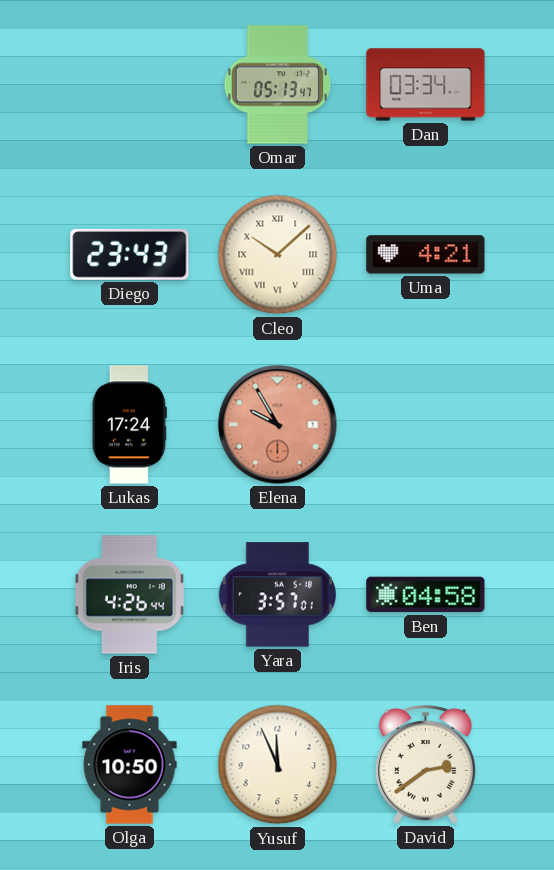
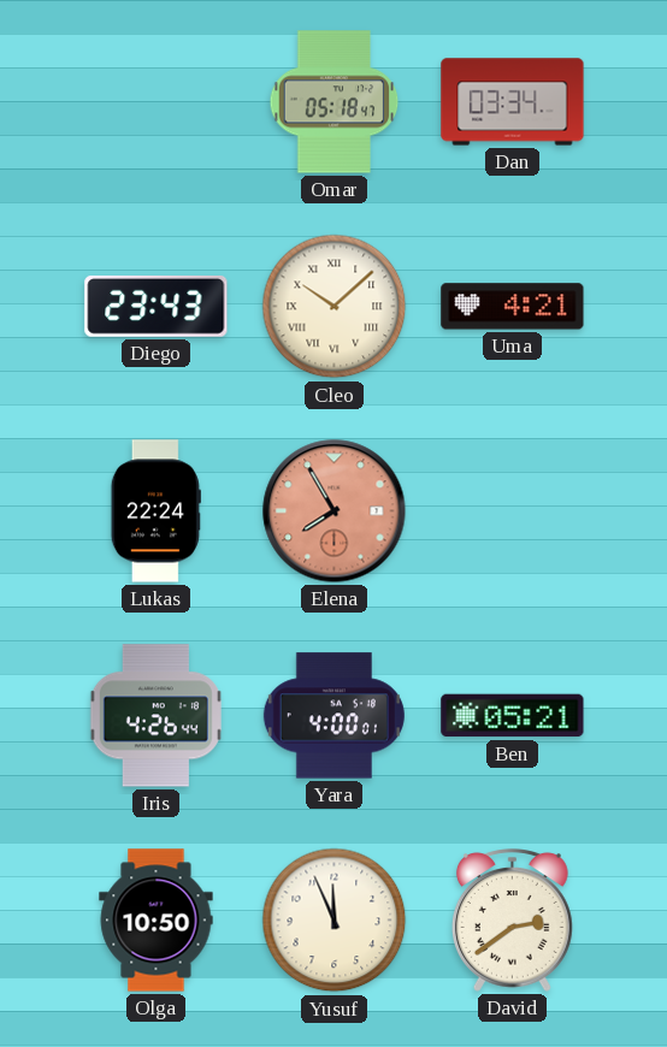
Omar: 05:13 -> 05:18 (335, 102)
Lukas: 17:24 -> 22:24 (155, 511)
Elena: 9:55 -> 7:55 (335, 511)
Yara: 3:57 -> 4:00 (333, 716)
Ben: 04:58 -> 05:21 (513, 716)
